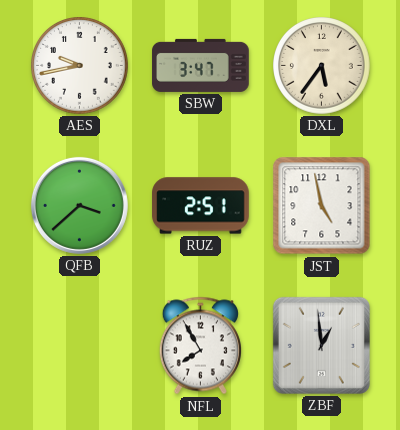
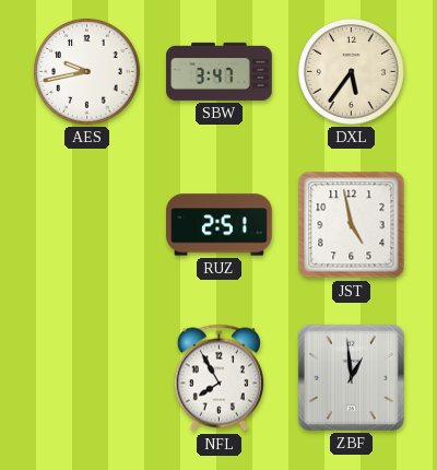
QFB: 3:38 -> none (79, 205)
